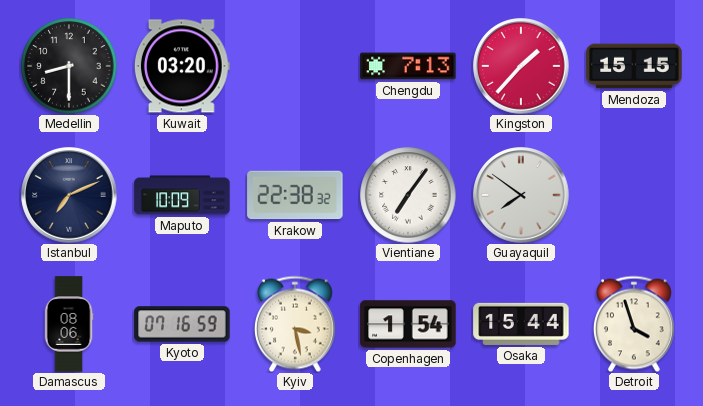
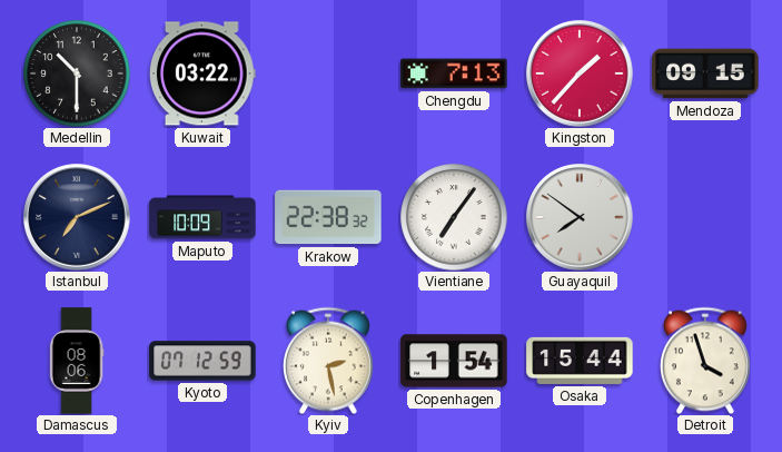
Medellin: 8:30 -> 10:30 (77, 73)
Kuwait: 03:20 -> 03:22 (202, 73)
Mendoza: 15:15 -> 09:15 (705, 73)
Kyoto: 07:16 -> 07:12 (202, 361)
Kyiv: 3:28 -> 2:28 (328, 361)
